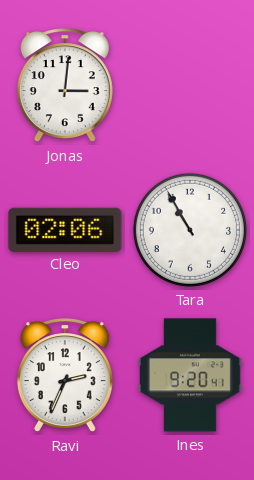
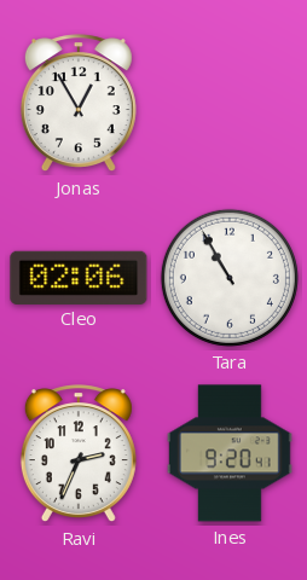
Jonas: 3:01 -> 12:55 (79, 104)
